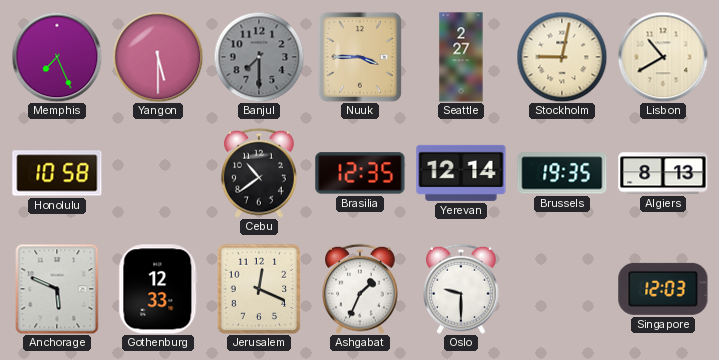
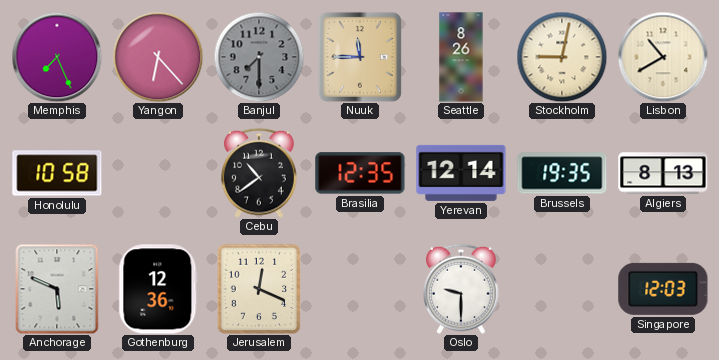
Yangon: 5:30 -> 6:23 (158, 57)
Nuuk: 3:45 -> 11:45 (360, 57)
Seattle: 2:27 -> 8:26 (461, 57)
Gothenburg: 12:33 -> 12:36 (158, 289)
Ashgabat: 1:34 -> none (361, 289)
